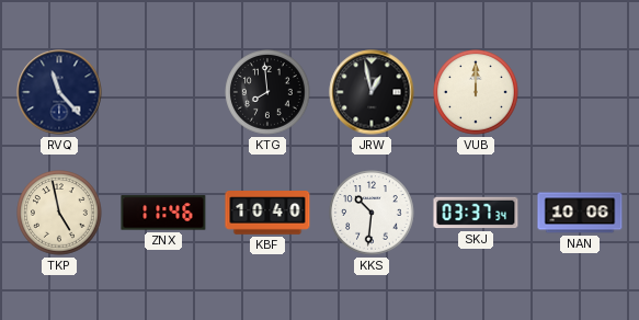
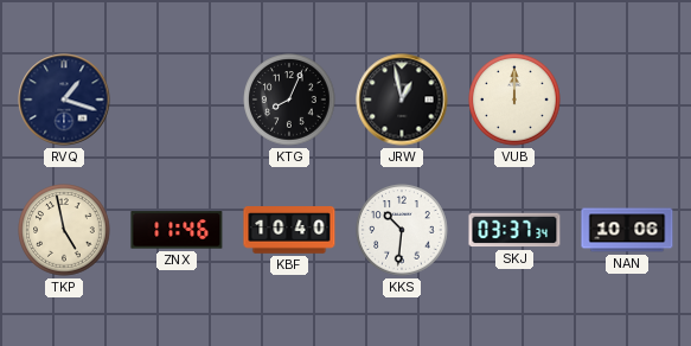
RVQ: 11:23 -> 1:18 (64, 100)
KTG: 7:59 -> 8:04 (289, 100)
